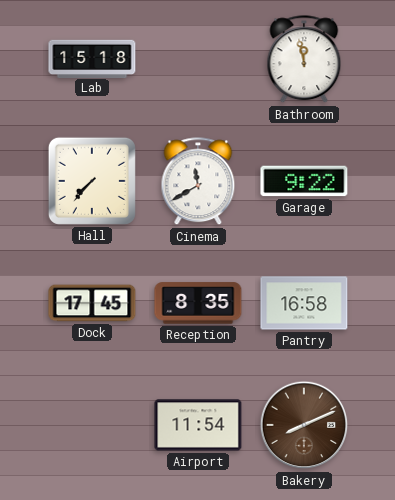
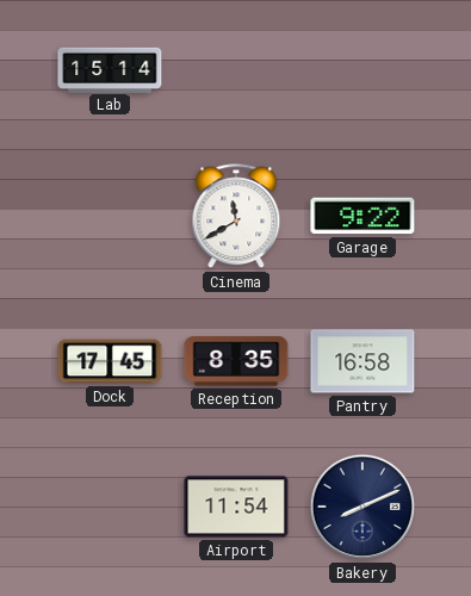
Lab: 15:18 -> 15:14 (110, 69)
Bathroom: 11:58 -> none (304, 60)
Hall: 7:37 -> none (92, 181)
Bakery dial: brown -> navy (362, 507)
